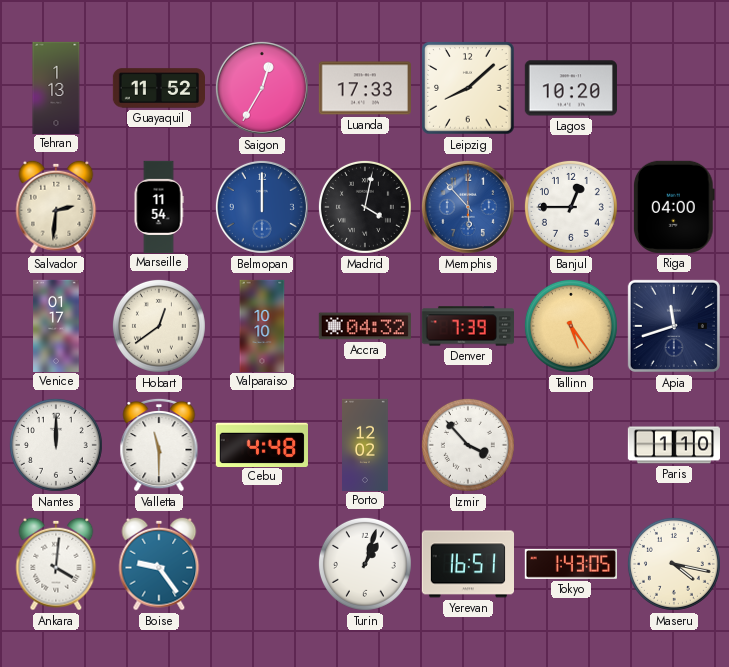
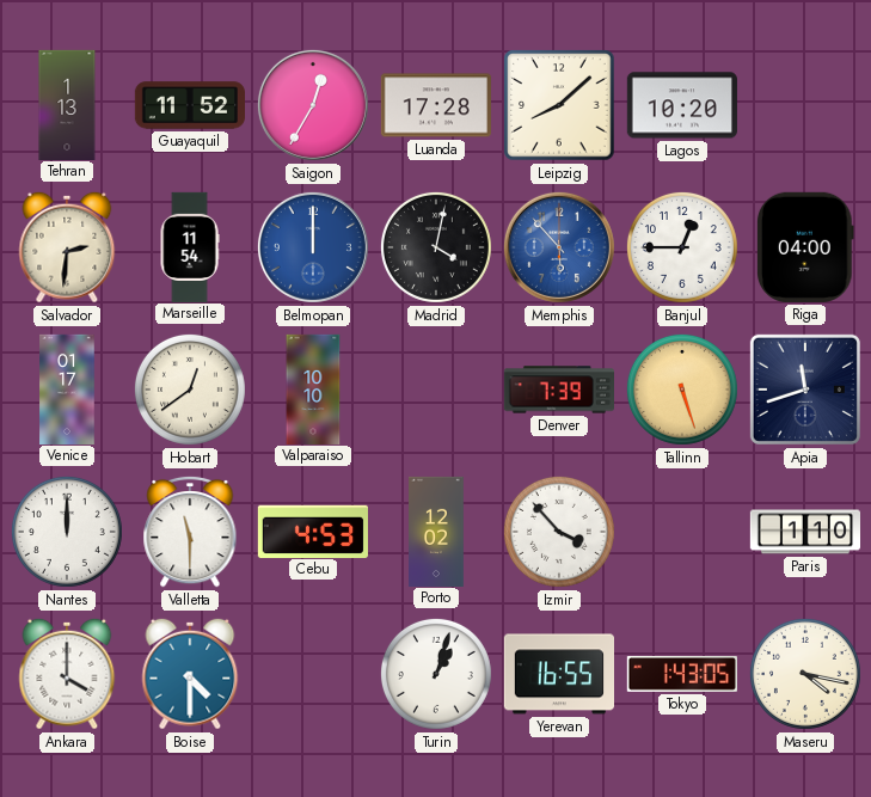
Luanda: 17:33 -> 17:28 (436, 105)
Accra: 04:32 -> none (365, 326)
Tallinn: 5:24 -> 5:27 (682, 390)
Cebu: 4:48 -> 4:53 (312, 531)
Ankara: 4:01 -> 4:00 (67, 674)
Boise: 9:24 -> 4:30 (190, 674)
Yerevan: 16:51 -> 16:55 (558, 674)
